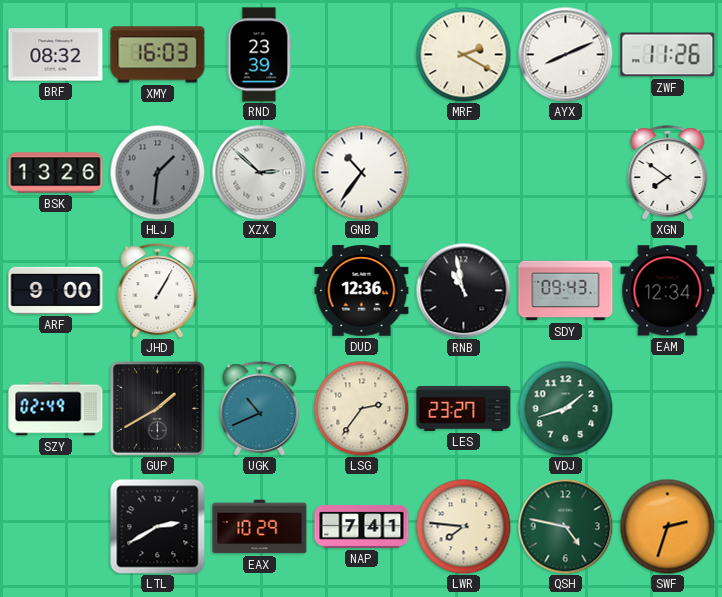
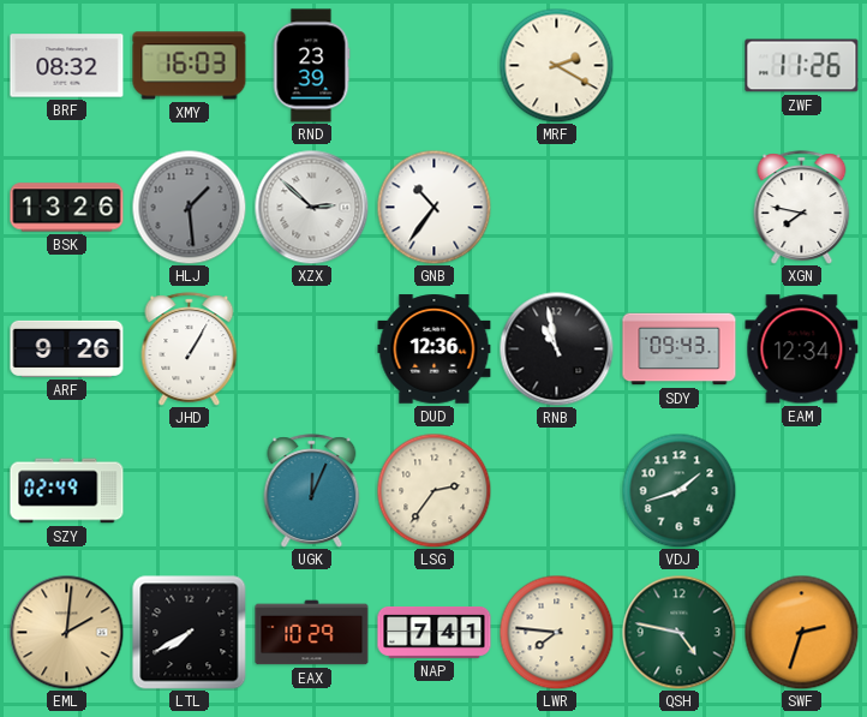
AYX: 8:11 -> none (565, 54)
HLJ: 1:31 -> 1:29 (189, 207)
XGN: 7:51 -> 7:47 (802, 208)
ARF: 9:00 -> 9:26 (67, 348)
GUP: 1:40 -> none (158, 409)
UGK: 10:41 -> 12:04 (312, 491)
LES: 23:27 -> none (464, 408)
EML: none -> 2:01 (66, 632)
LTL: 2:40 -> 7:40 (190, 633)
